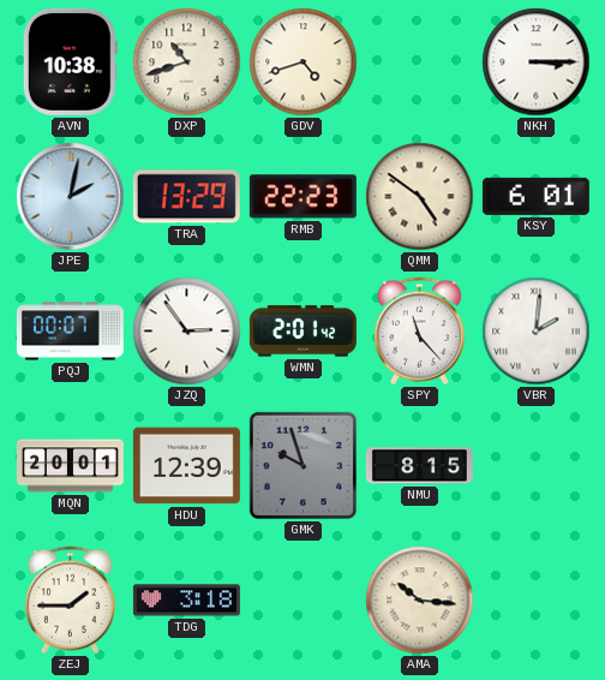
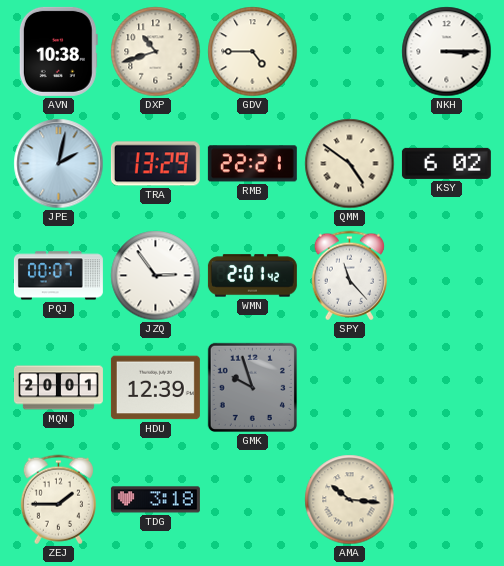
GDV: 4:42 -> 4:45 (253, 52)
RMB: 22:23 -> 22:21 (252, 164)
KSY: 6:01 -> 6:02 (446, 163)
VBR: 2:01 -> none (537, 332)
NMU: 8:15 -> none (419, 466)
